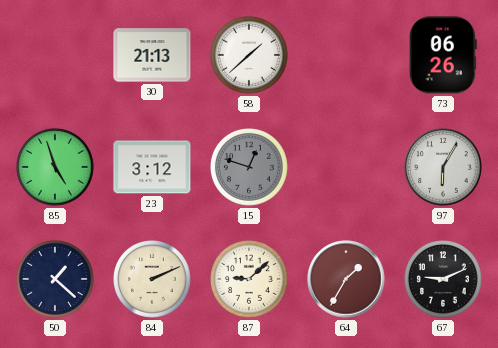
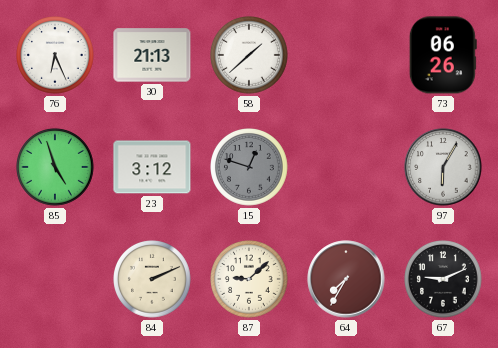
76: none -> 6:26 (56, 56)
50: 1:22 -> none (56, 280)
64: 1:35 -> 7:35 (346, 279)
